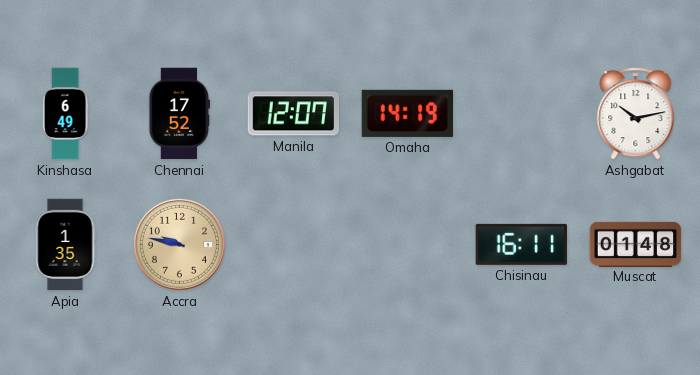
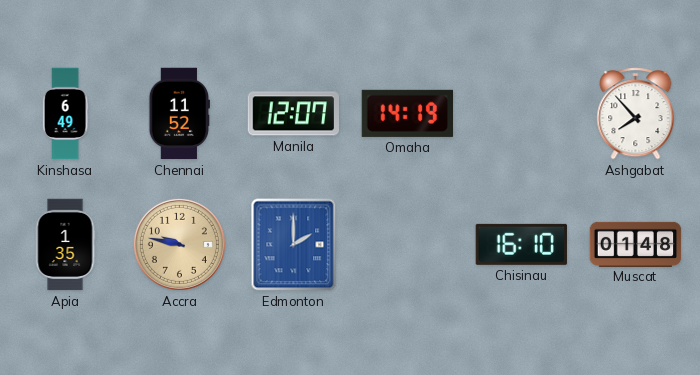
Chennai: 17:52 -> 11:52 (179, 114)
Ashgabat: 10:13 -> 7:53 (636, 114)
Edmonton: none -> 2:00 (294, 245)
Chisinau: 16:11 -> 16:10 (521, 244)
